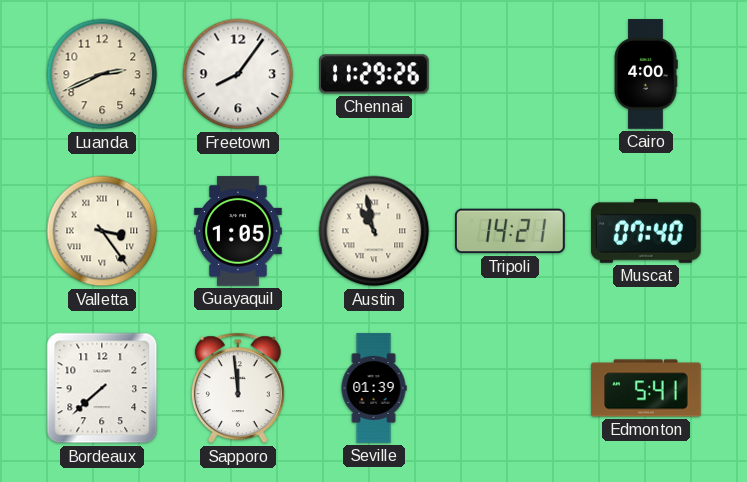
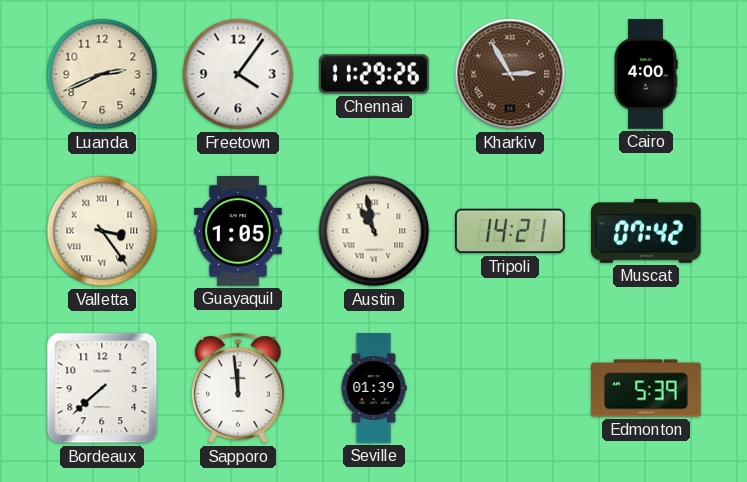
Freetown: 8:06 -> 4:06 (238, 74)
Kharkiv: none -> 2:55 (510, 74)
Muscat: 07:40 -> 07:42 (647, 231)
Edmonton: 5:41 -> 5:39 (646, 388)
